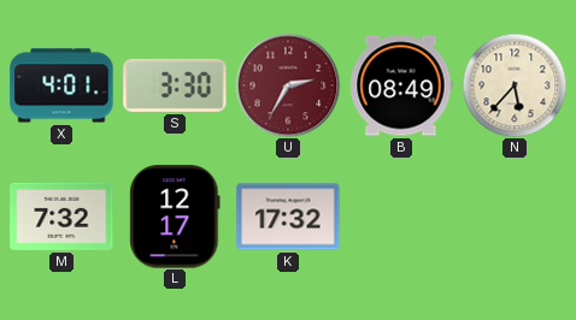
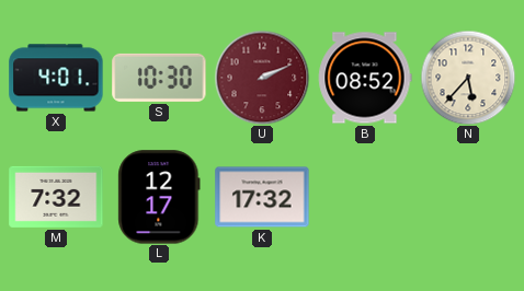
S: 3:30 -> 10:30 (159, 78)
U: 2:35 -> 2:11 (262, 78)
B: 08:49 -> 08:52 (365, 78)
